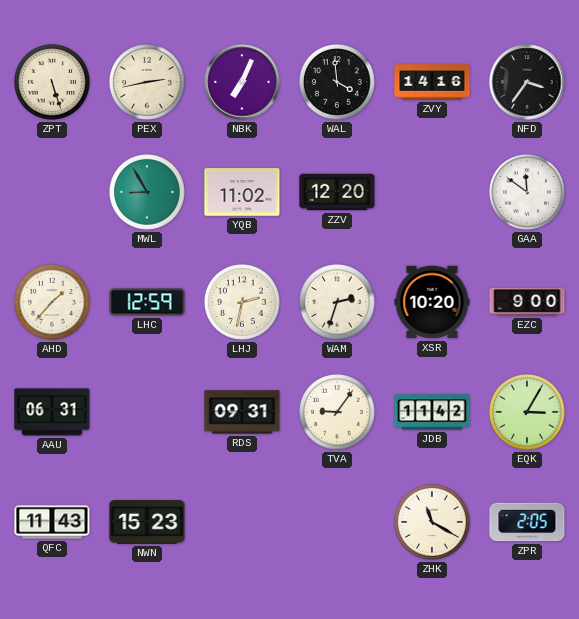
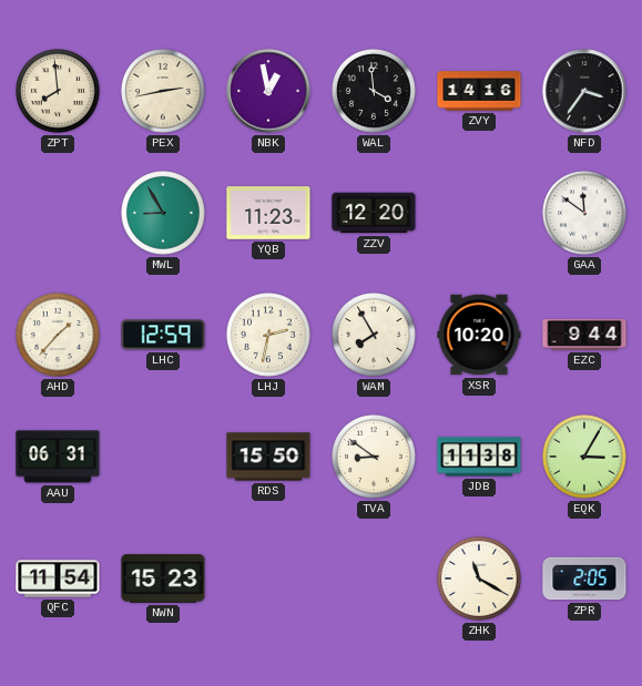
ZPT: 5:27 -> 7:59 (59, 92)
NBK: 7:04 -> 12:58 (268, 91)
YQB: 11:02 -> 11:23 (268, 213)
WAM: 2:33 -> 7:55 (375, 336)
EZC: 9:00 -> 9:44 (584, 335)
RDS: 09:31 -> 15:50 (268, 457)
TVA: 9:06 -> 8:51 (375, 458)
JDB: 11:42 -> 11:38 (479, 457)
QFC: 11:43 -> 11:54 (58, 579)
